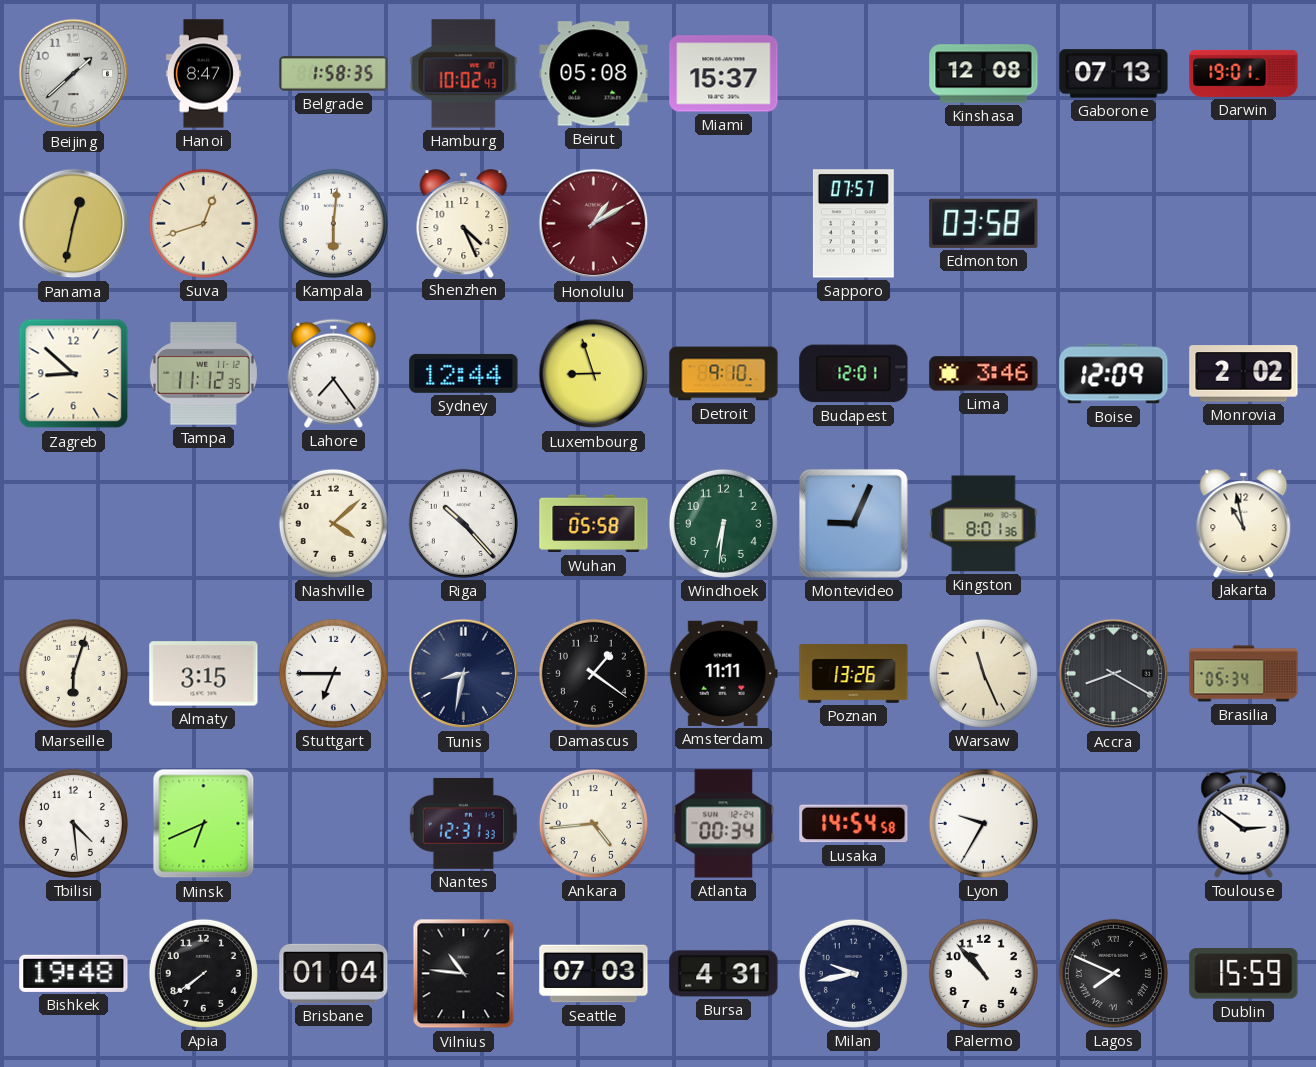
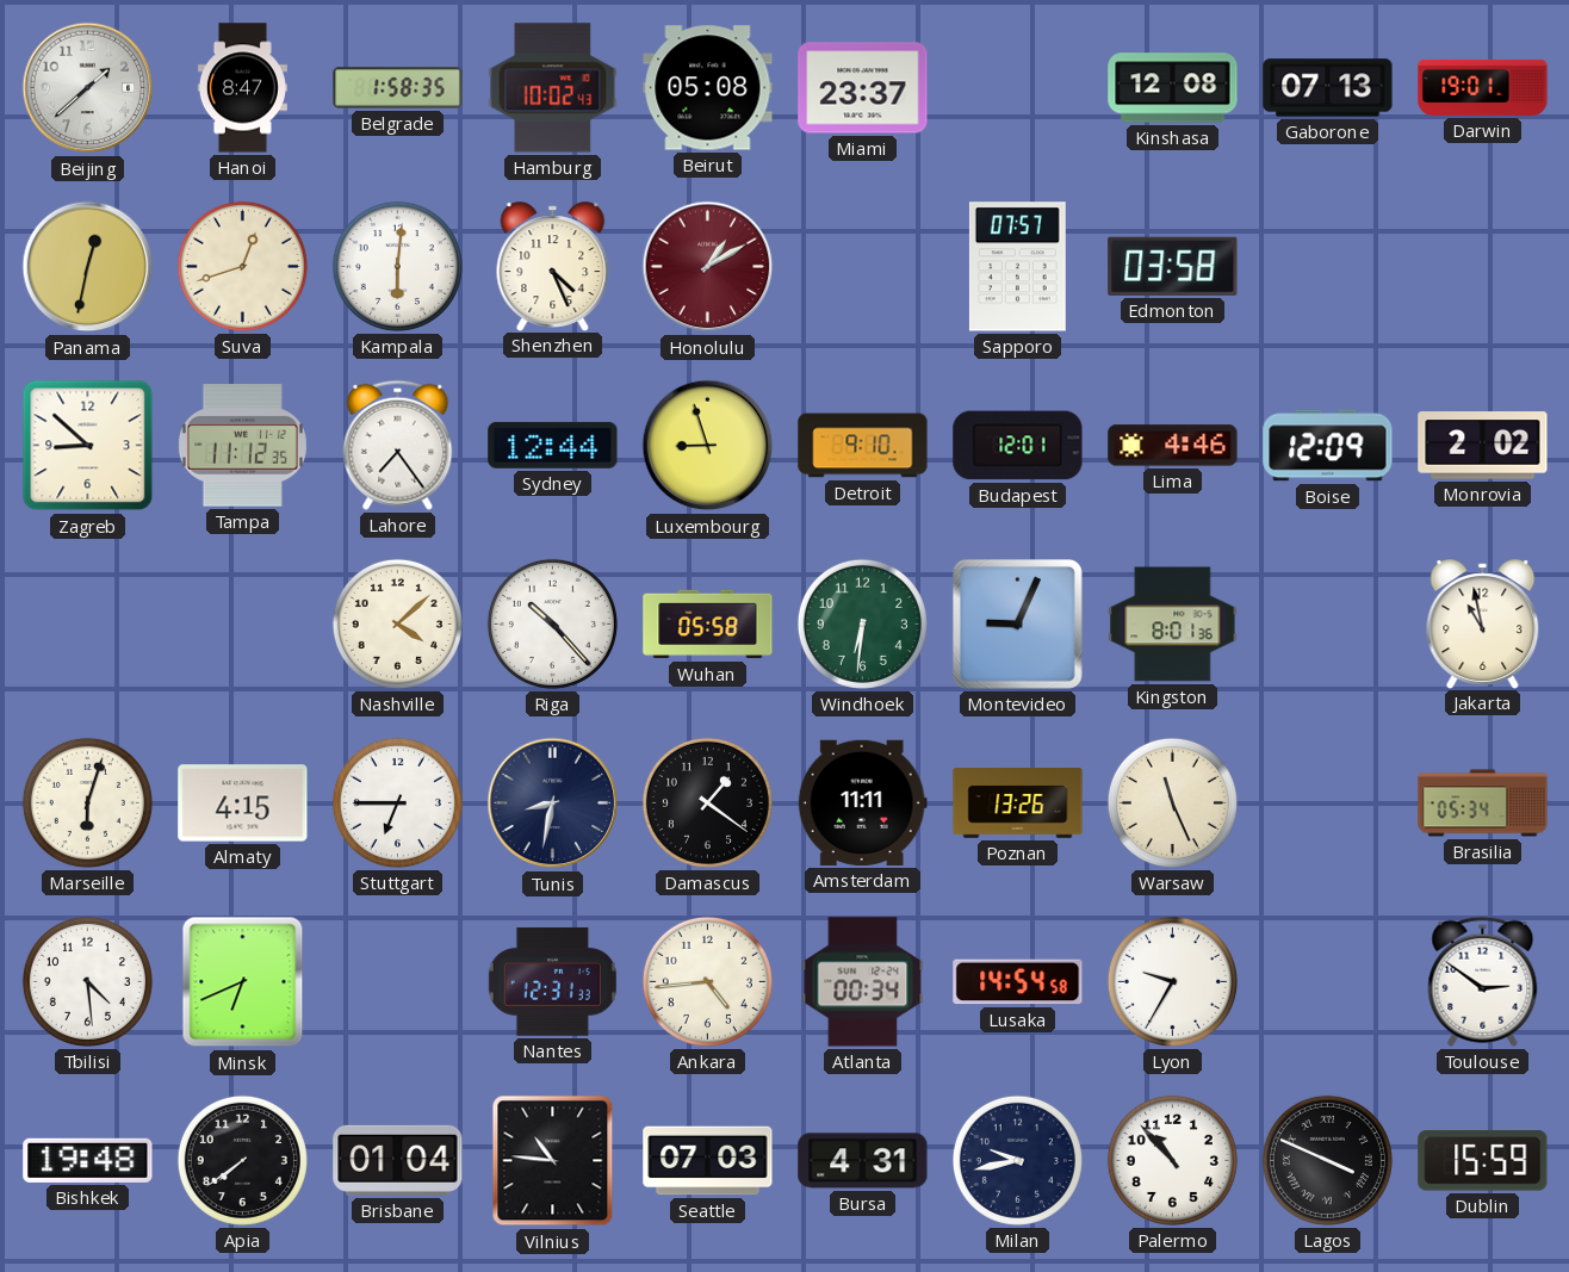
Miami: 15:37 -> 23:37 (863, 88)
Lima: 3:46 -> 4:46 (1173, 446)
Almaty: 3:15 -> 4:15 (243, 803)
Accra: 8:20 -> none (1114, 674)
Lagos: 7:49 -> 3:49 (1327, 1160)
